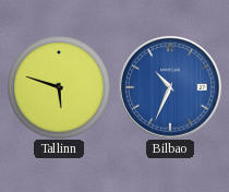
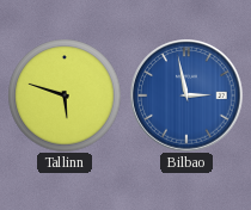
Bilbao: 10:34 -> 2:58 (186, 95)
